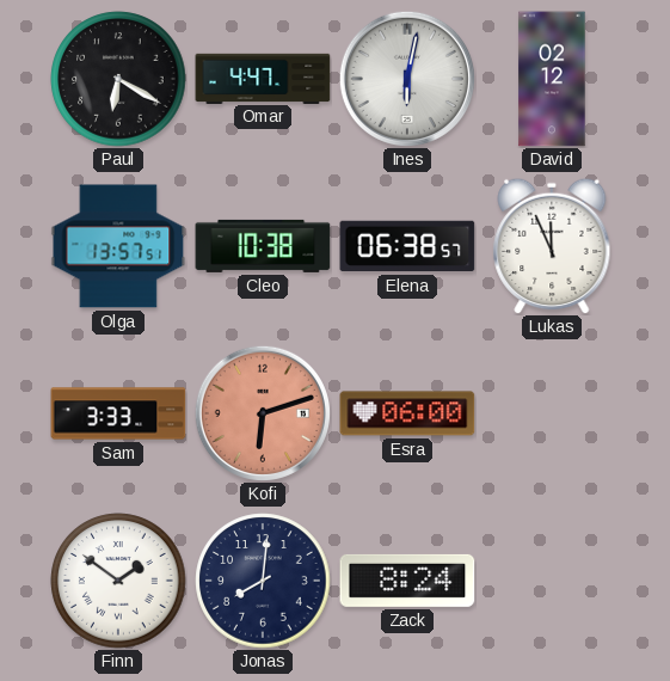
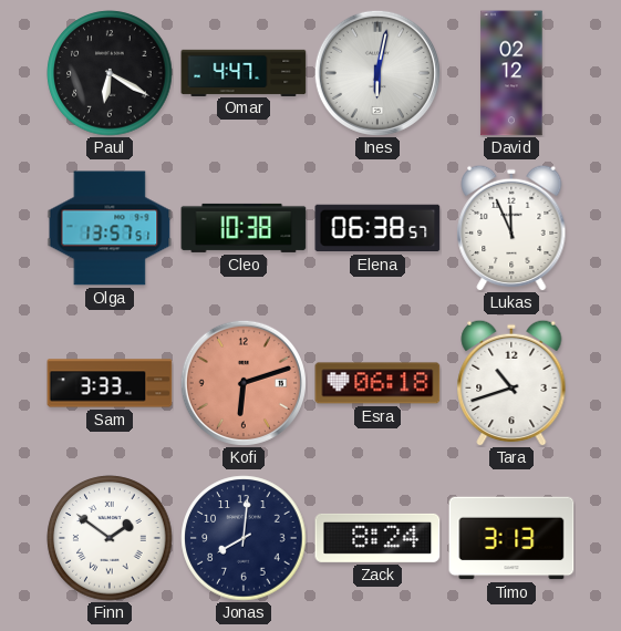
Esra: 06:00 -> 06:18 (377, 383)
Tara: none -> 10:42 (511, 383)
Timo: none -> 3:13 (511, 538)
